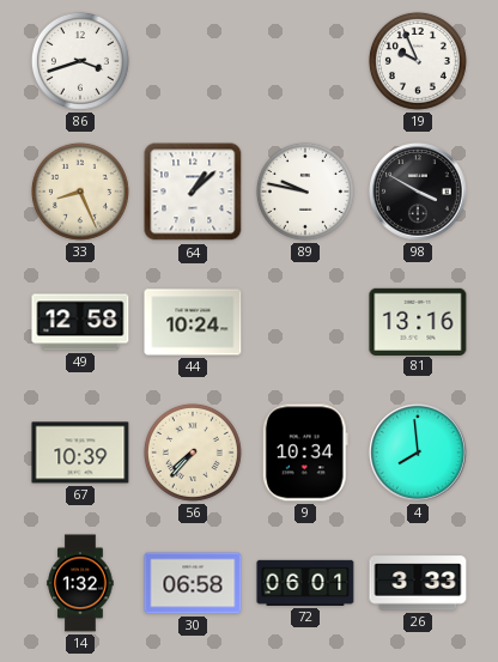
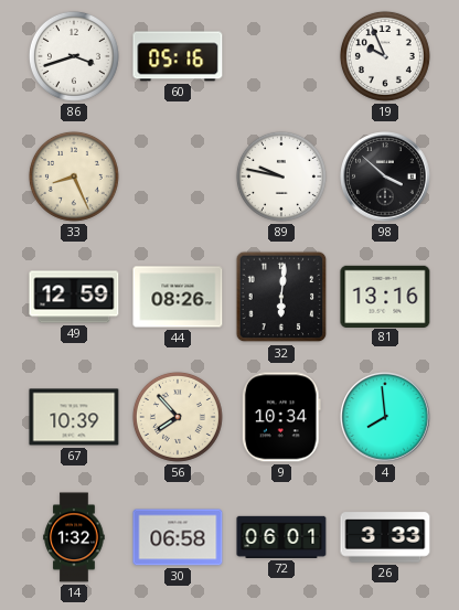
60: none -> 05:16 (178, 56)
64: 1:08 -> none (193, 192)
98: 3:50 -> 3:52 (385, 176)
49: 12:58 -> 12:59 (74, 297)
44: 10:24 -> 08:26 (178, 297)
32: none -> 6:01 (281, 297)
56: 7:37 -> 7:53 (178, 417)
